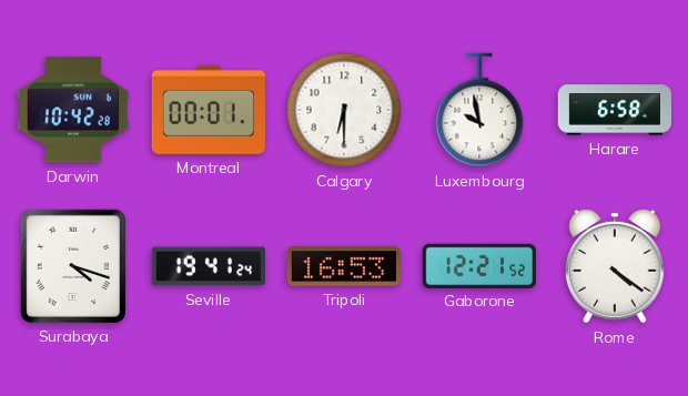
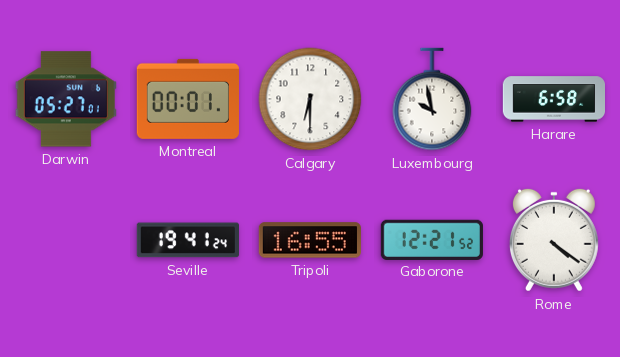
Darwin: 10:42 -> 05:27 (66, 99)
Surabaya: 4:18 -> none (73, 266)
Tripoli: 16:53 -> 16:55 (310, 240)
